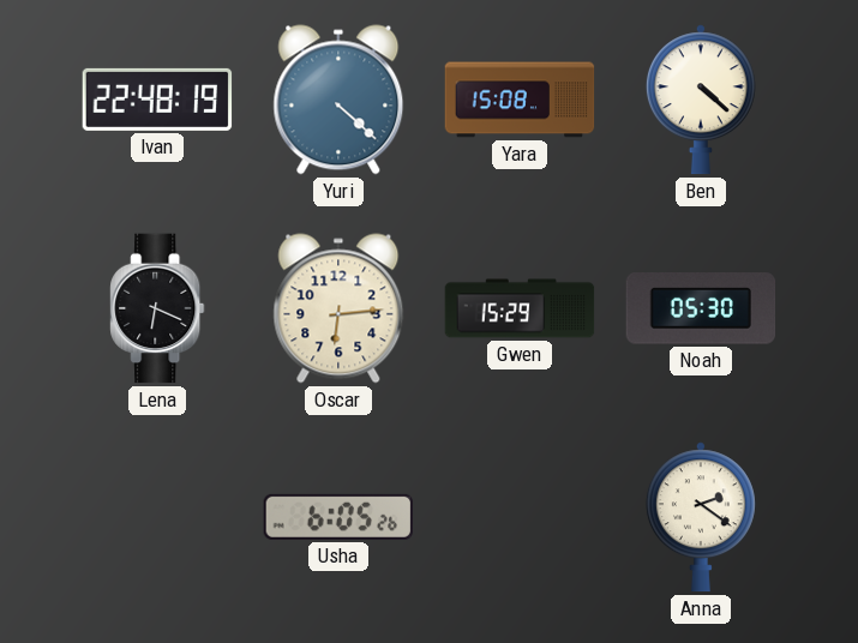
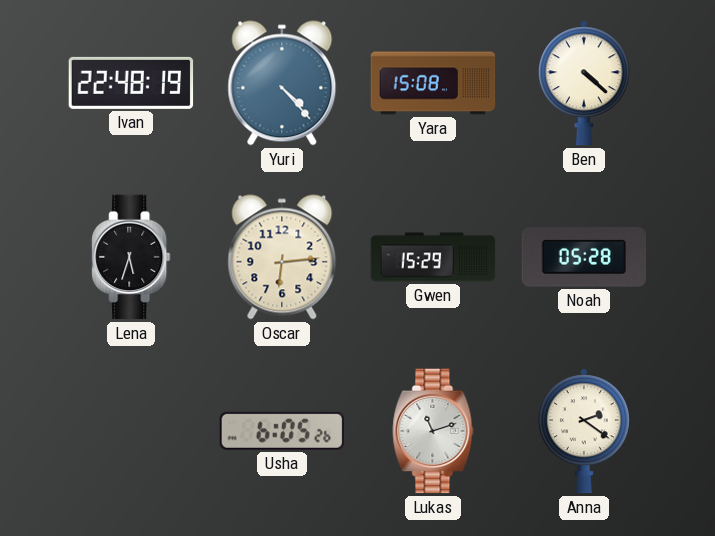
Yuri: 4:22 -> 4:23 (282, 83)
Lena: 6:19 -> 5:33 (131, 257)
Noah: 05:30 -> 05:28 (584, 257)
Lukas: none -> 11:12 (433, 431)
